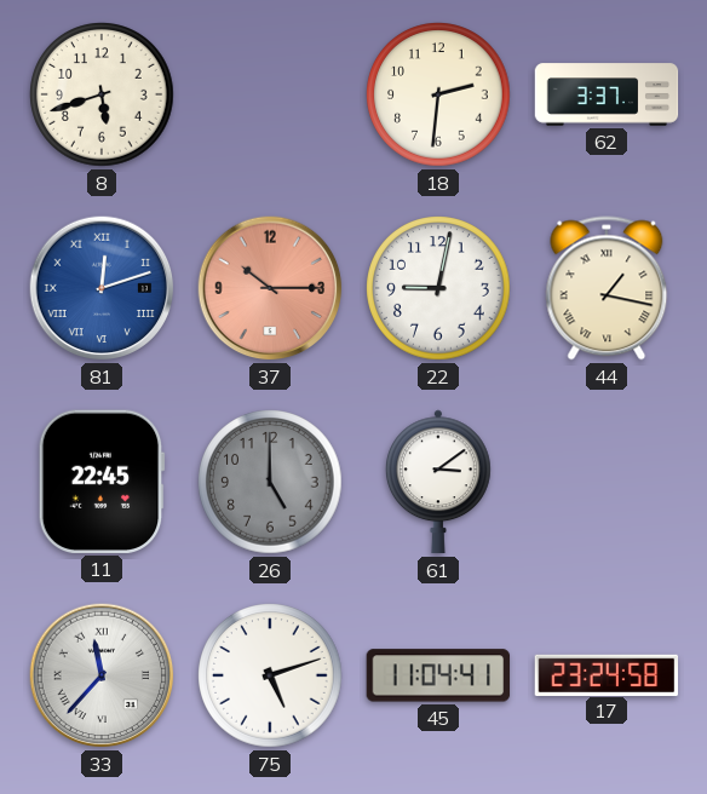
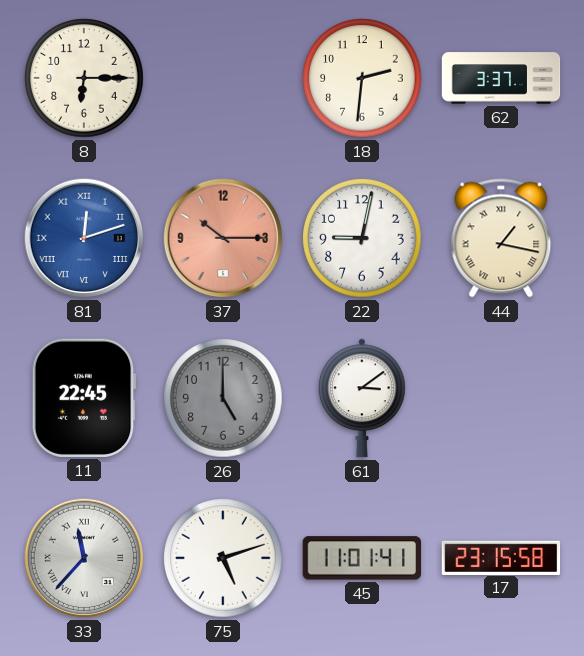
8: 5:42 -> 6:15 (84, 78)
45: 11:04 -> 11:01 (362, 558)
17: 23:24 -> 23:15 (501, 557)
